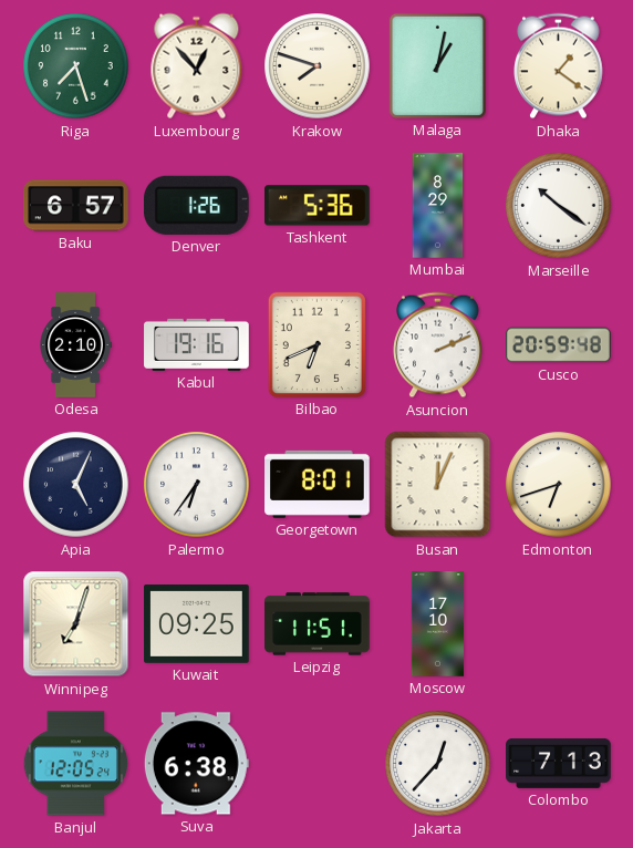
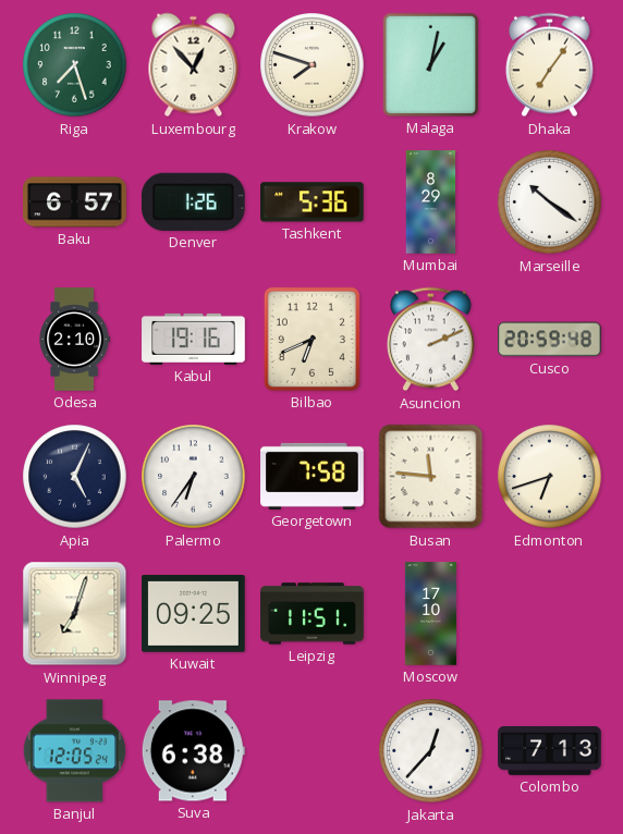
Dhaka: 1:21 -> 7:06 (550, 65)
Georgetown: 8:01 -> 7:58 (313, 476)
Busan: 12:04 -> 11:46 (431, 477)
